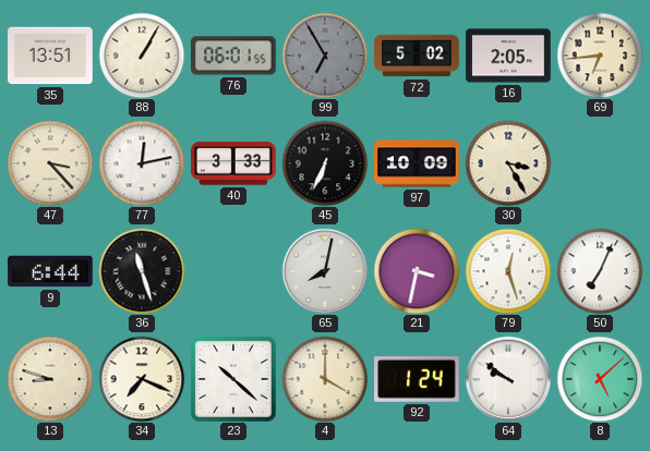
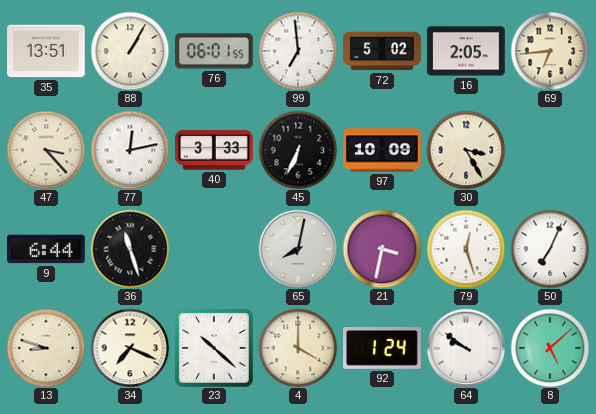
99: 6:55 -> 6:59 (298, 51)
99 dial: grey -> white (298, 51)
